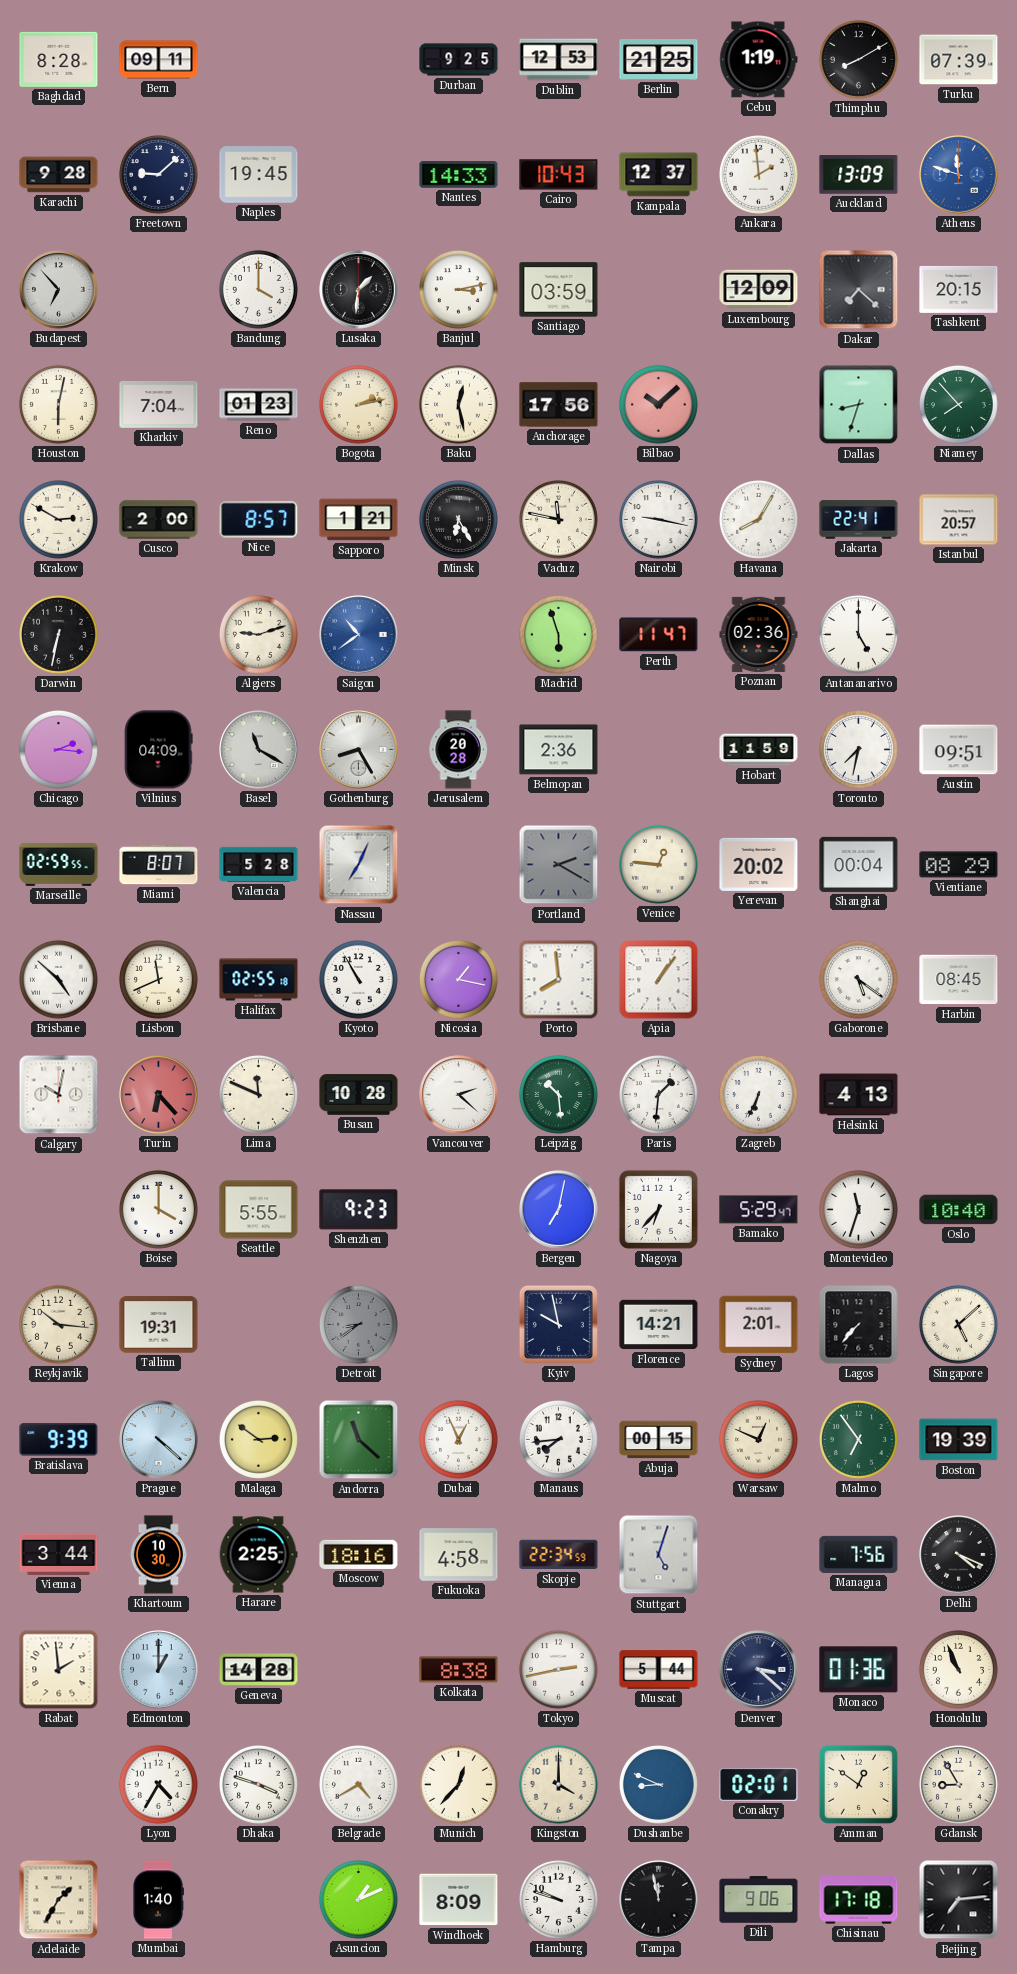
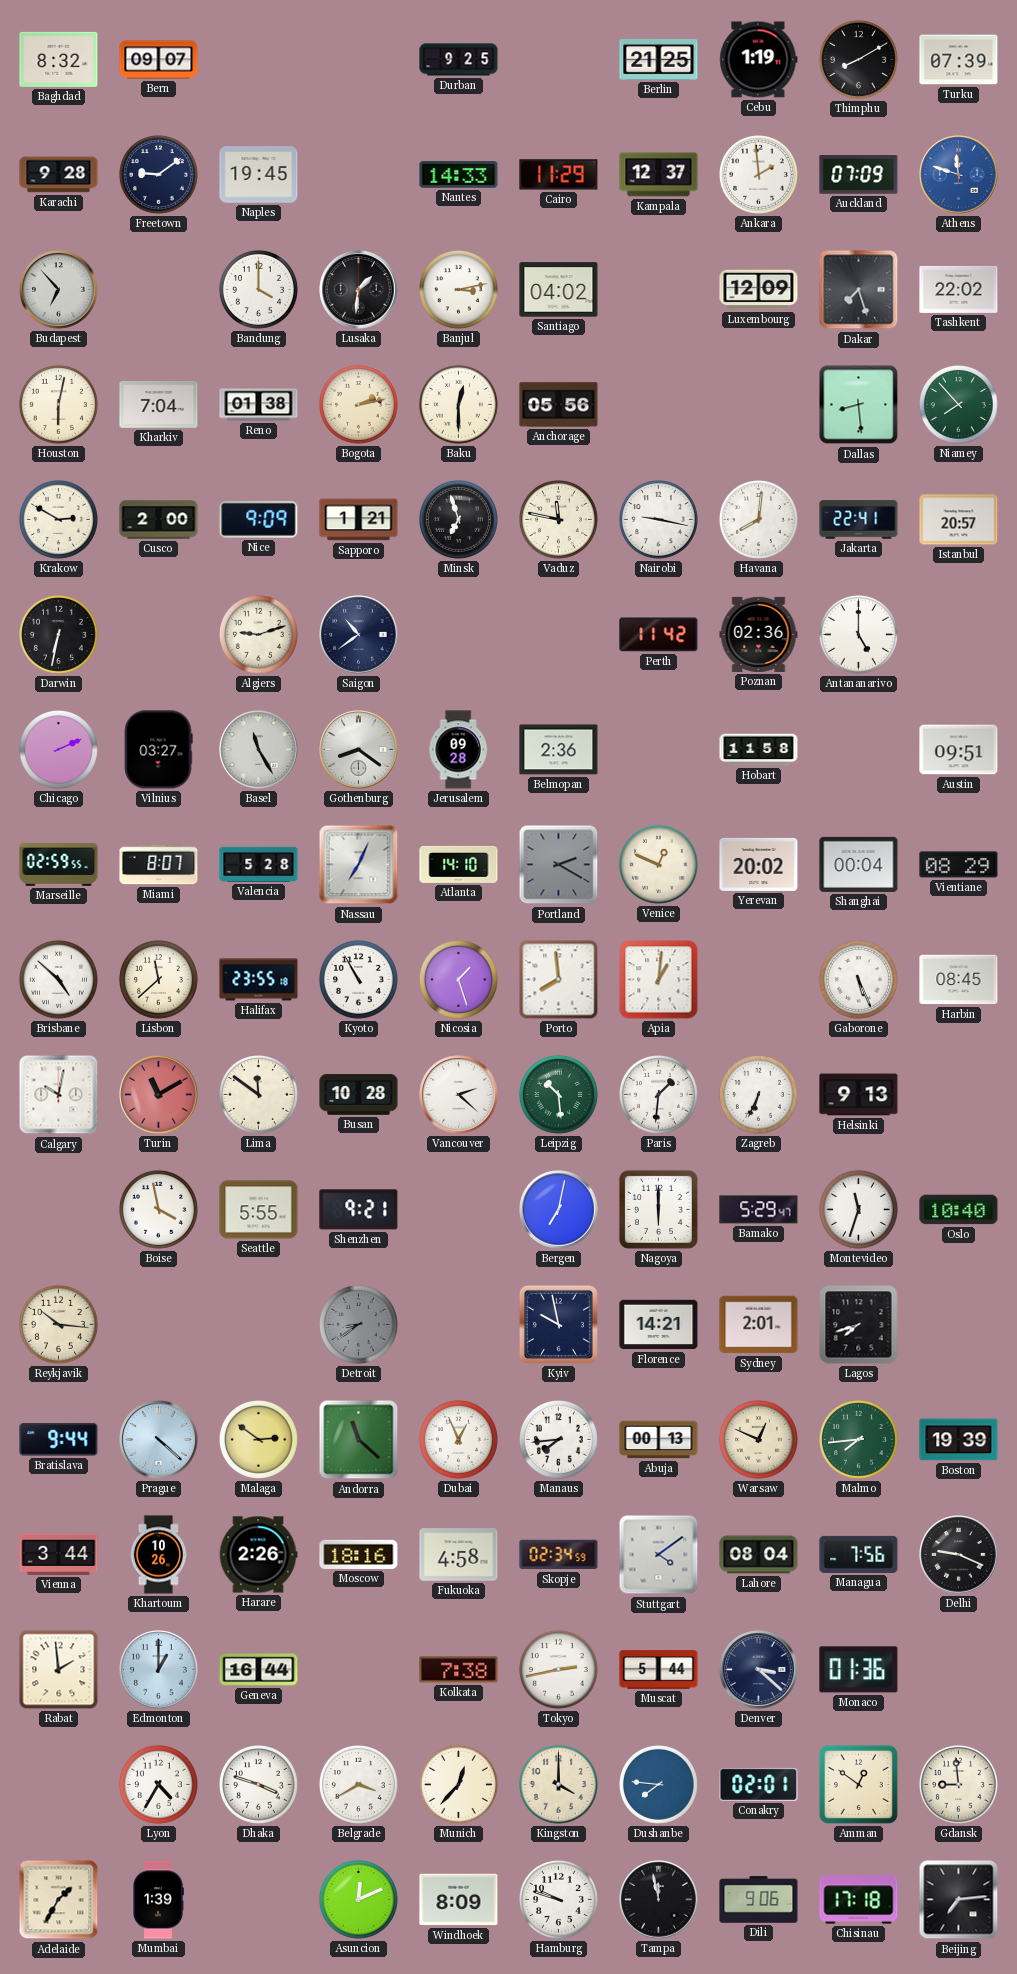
Baghdad: 8:28 -> 8:32 (59, 59)
Bern: 09:11 -> 09:07 (159, 60)
Dublin: 12:53 -> none (559, 60)
Freetown: 9:08 -> 9:09 (158, 174)
Cairo: 10:43 -> 11:29 (559, 175)
Auckland: 13:09 -> 07:09 (859, 175)
Santiago: 03:59 -> 04:02 (559, 290)
Dakar: 7:22 -> 7:27 (859, 290)
Tashkent: 20:15 -> 22:02 (959, 289)
Reno: 01:23 -> 01:38 (259, 405)
Baku: 12:28 -> 12:30 (458, 404)
Anchorage: 17:56 -> 05:56 (559, 405)
Bilbao: 10:08 -> none (658, 404)
Dallas: 8:33 -> 8:29 (859, 405)
Nice: 8:57 -> 9:09 (259, 519)
Minsk: 6:25 -> 6:57 (458, 519)
Havana: 8:05 -> 8:01 (758, 519)
Saigon dial: blue -> navy (359, 635)
Madrid: 5:57 -> none (558, 634)
Perth: 11:47 -> 11:42 (659, 635)
Chicago: 2:16 -> 2:11 (58, 749)
Vilnius: 04:09 -> 03:27 (158, 750)
Basel: 11:20 -> 11:25 (259, 750)
Gothenburg: 8:25 -> 8:21 (359, 750)
Jerusalem: 20:28 -> 09:28 (458, 750)
Hobart: 11:59 -> 11:58 (759, 750)
Toronto: 7:32 -> none (858, 749)
Atlanta: none -> 14:10 (459, 864)
Venice: 12:46 -> 12:49 (658, 864)
Lisbon: 11:41 -> 11:38 (158, 979)
Halifax: 02:55 -> 23:55 (259, 980)
Nicosia: 1:17 -> 1:27 (458, 979)
Apia: 1:06 -> 1:01 (659, 980)
Gaborone: 5:21 -> 5:26 (858, 979)
Turin: 6:23 -> 11:10 (159, 1095)
Lima: 11:49 -> 11:51 (258, 1094)
Helsinki: 4:13 -> 9:13 (859, 1095)
Boise: 4:00 -> 3:58 (158, 1209)
Shenzhen: 9:23 -> 9:21 (359, 1210)
Nagoya: 6:37 -> 6:00 (658, 1209)
Tallinn: 19:31 -> none (159, 1325)
Lagos: 7:37 -> 7:42 (859, 1325)
Singapore: 5:08 -> none (958, 1324)
Bratislava: 9:39 -> 9:44 (59, 1440)
Abuja: 00:15 -> 00:13 (659, 1440)
Malmo: 6:54 -> 7:44 (858, 1439)
Khartoum: 10:30 -> 10:26 (159, 1555)
Harare: 2:25 -> 2:26 (258, 1555)
Skopje: 22:34 -> 02:34 (559, 1555)
Stuttgart: 5:03 -> 4:09 (659, 1555)
Lahore: none -> 08:04 (759, 1555)
Delhi: 4:19 -> 9:19 (959, 1555)
Geneva: 14:28 -> 16:44 (259, 1670)
Kolkata: 8:38 -> 7:38 (459, 1670)
Honolulu: 10:56 -> none (958, 1669)
Belgrade: 4:40 -> 3:40 (358, 1784)
Dushanbe: 8:49 -> 7:46 (658, 1784)
Gdansk: 8:55 -> 8:59 (958, 1784)
Mumbai: 1:40 -> 1:39 (158, 1900)
Asuncion: 1:11 -> 12:11 (358, 1899)
